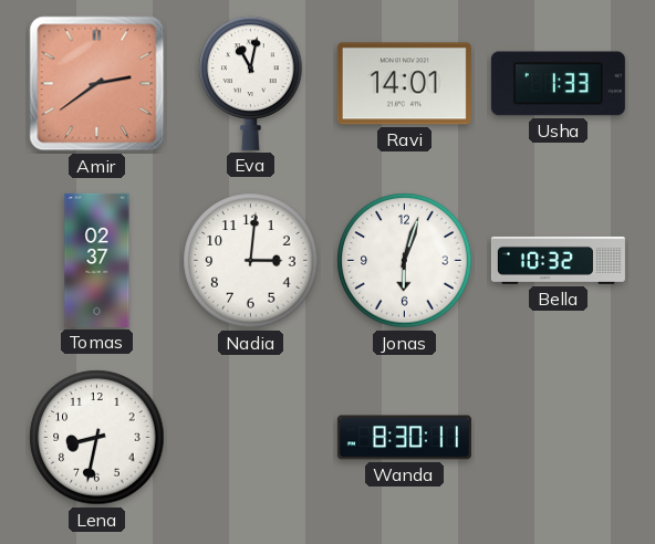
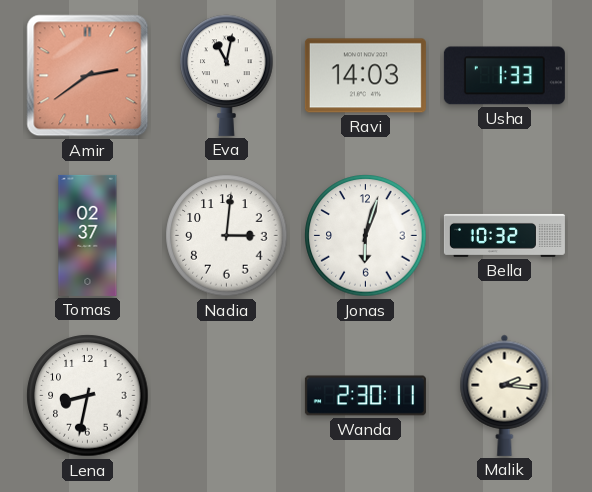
Ravi: 14:01 -> 14:03 (365, 76)
Wanda: 8:30 -> 2:30 (365, 396)
Malik: none -> 2:16 (505, 395)
